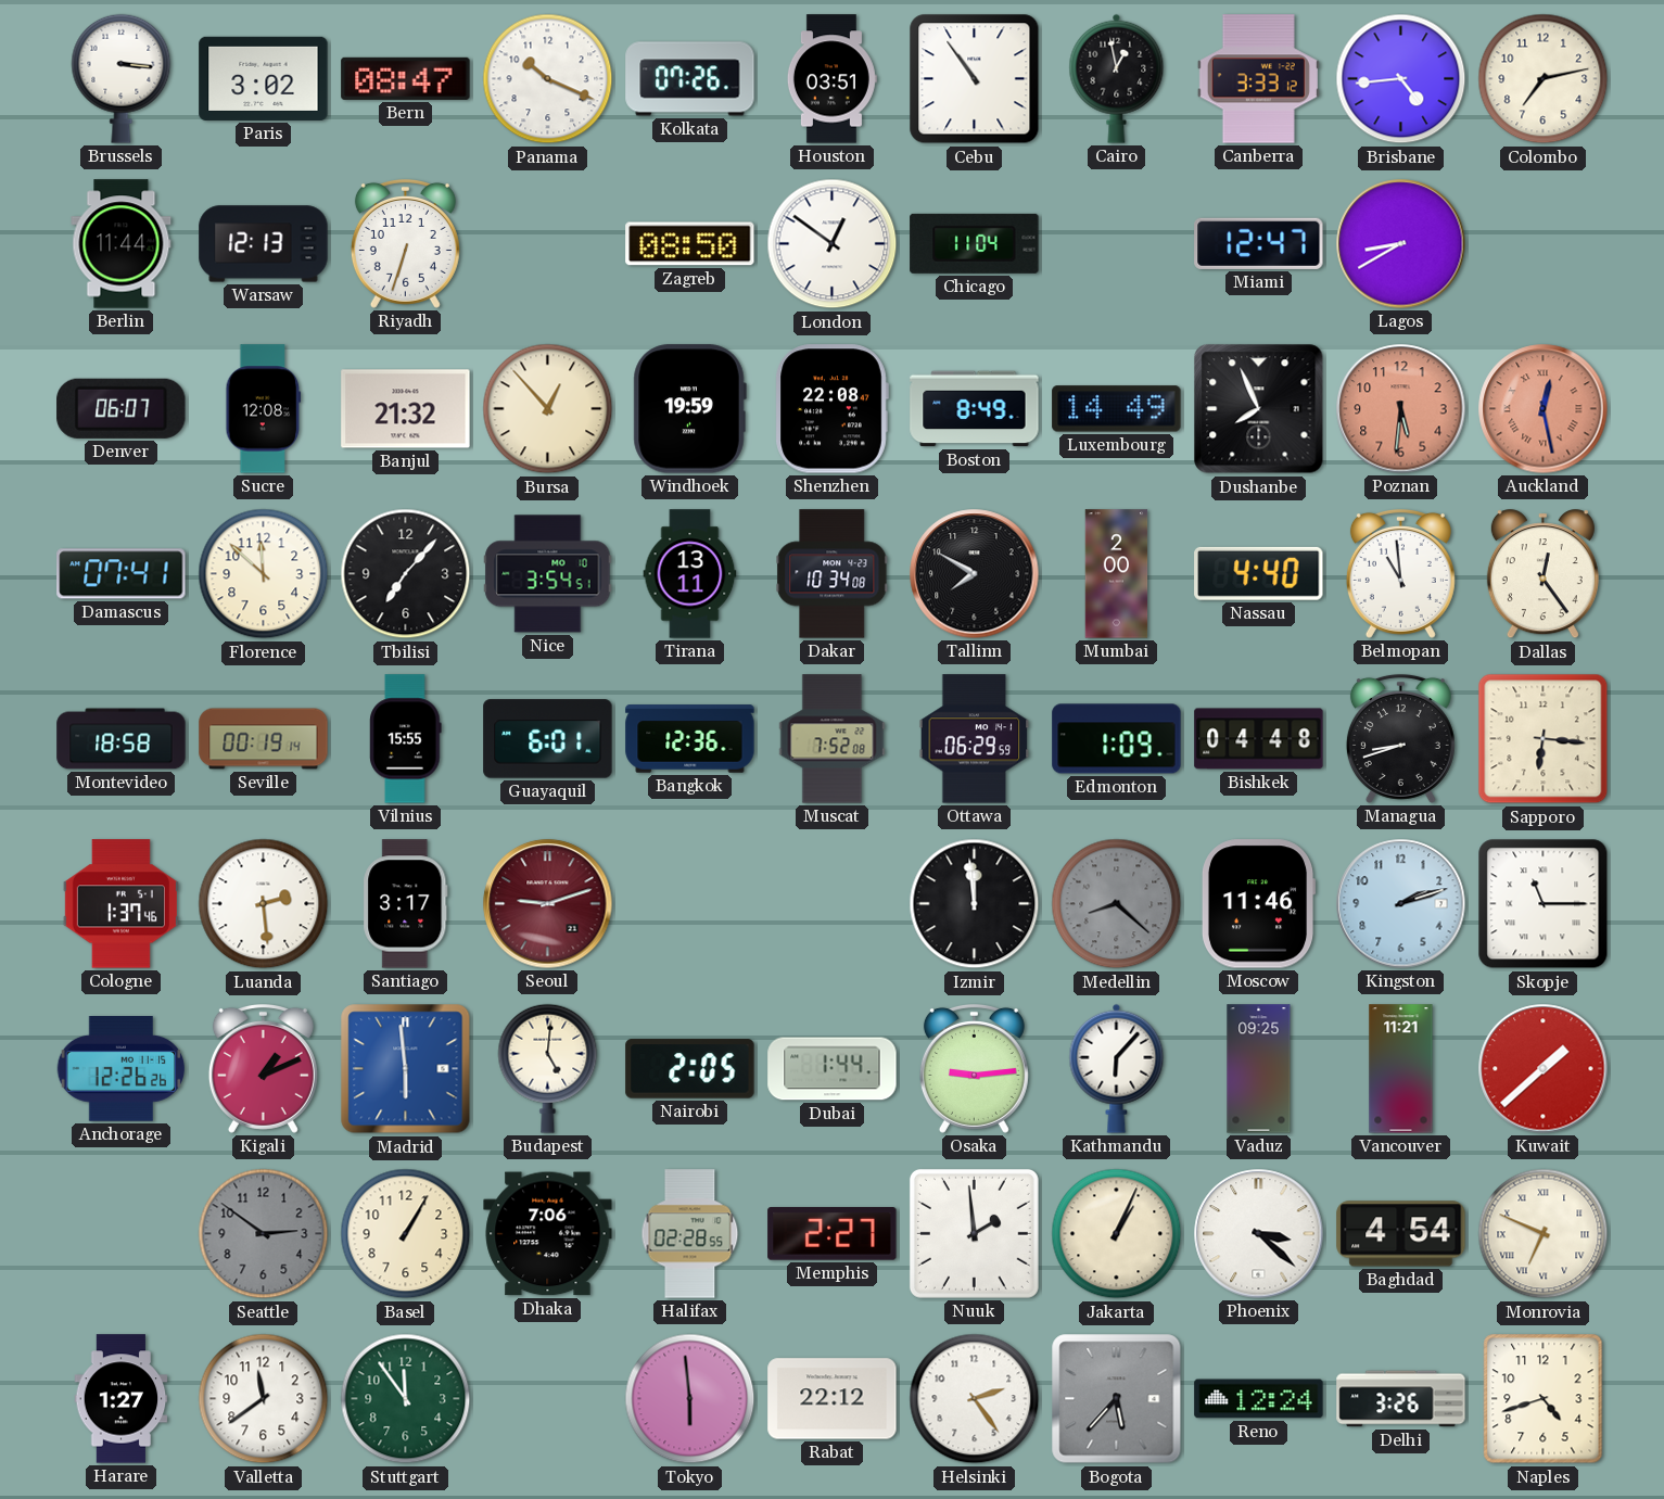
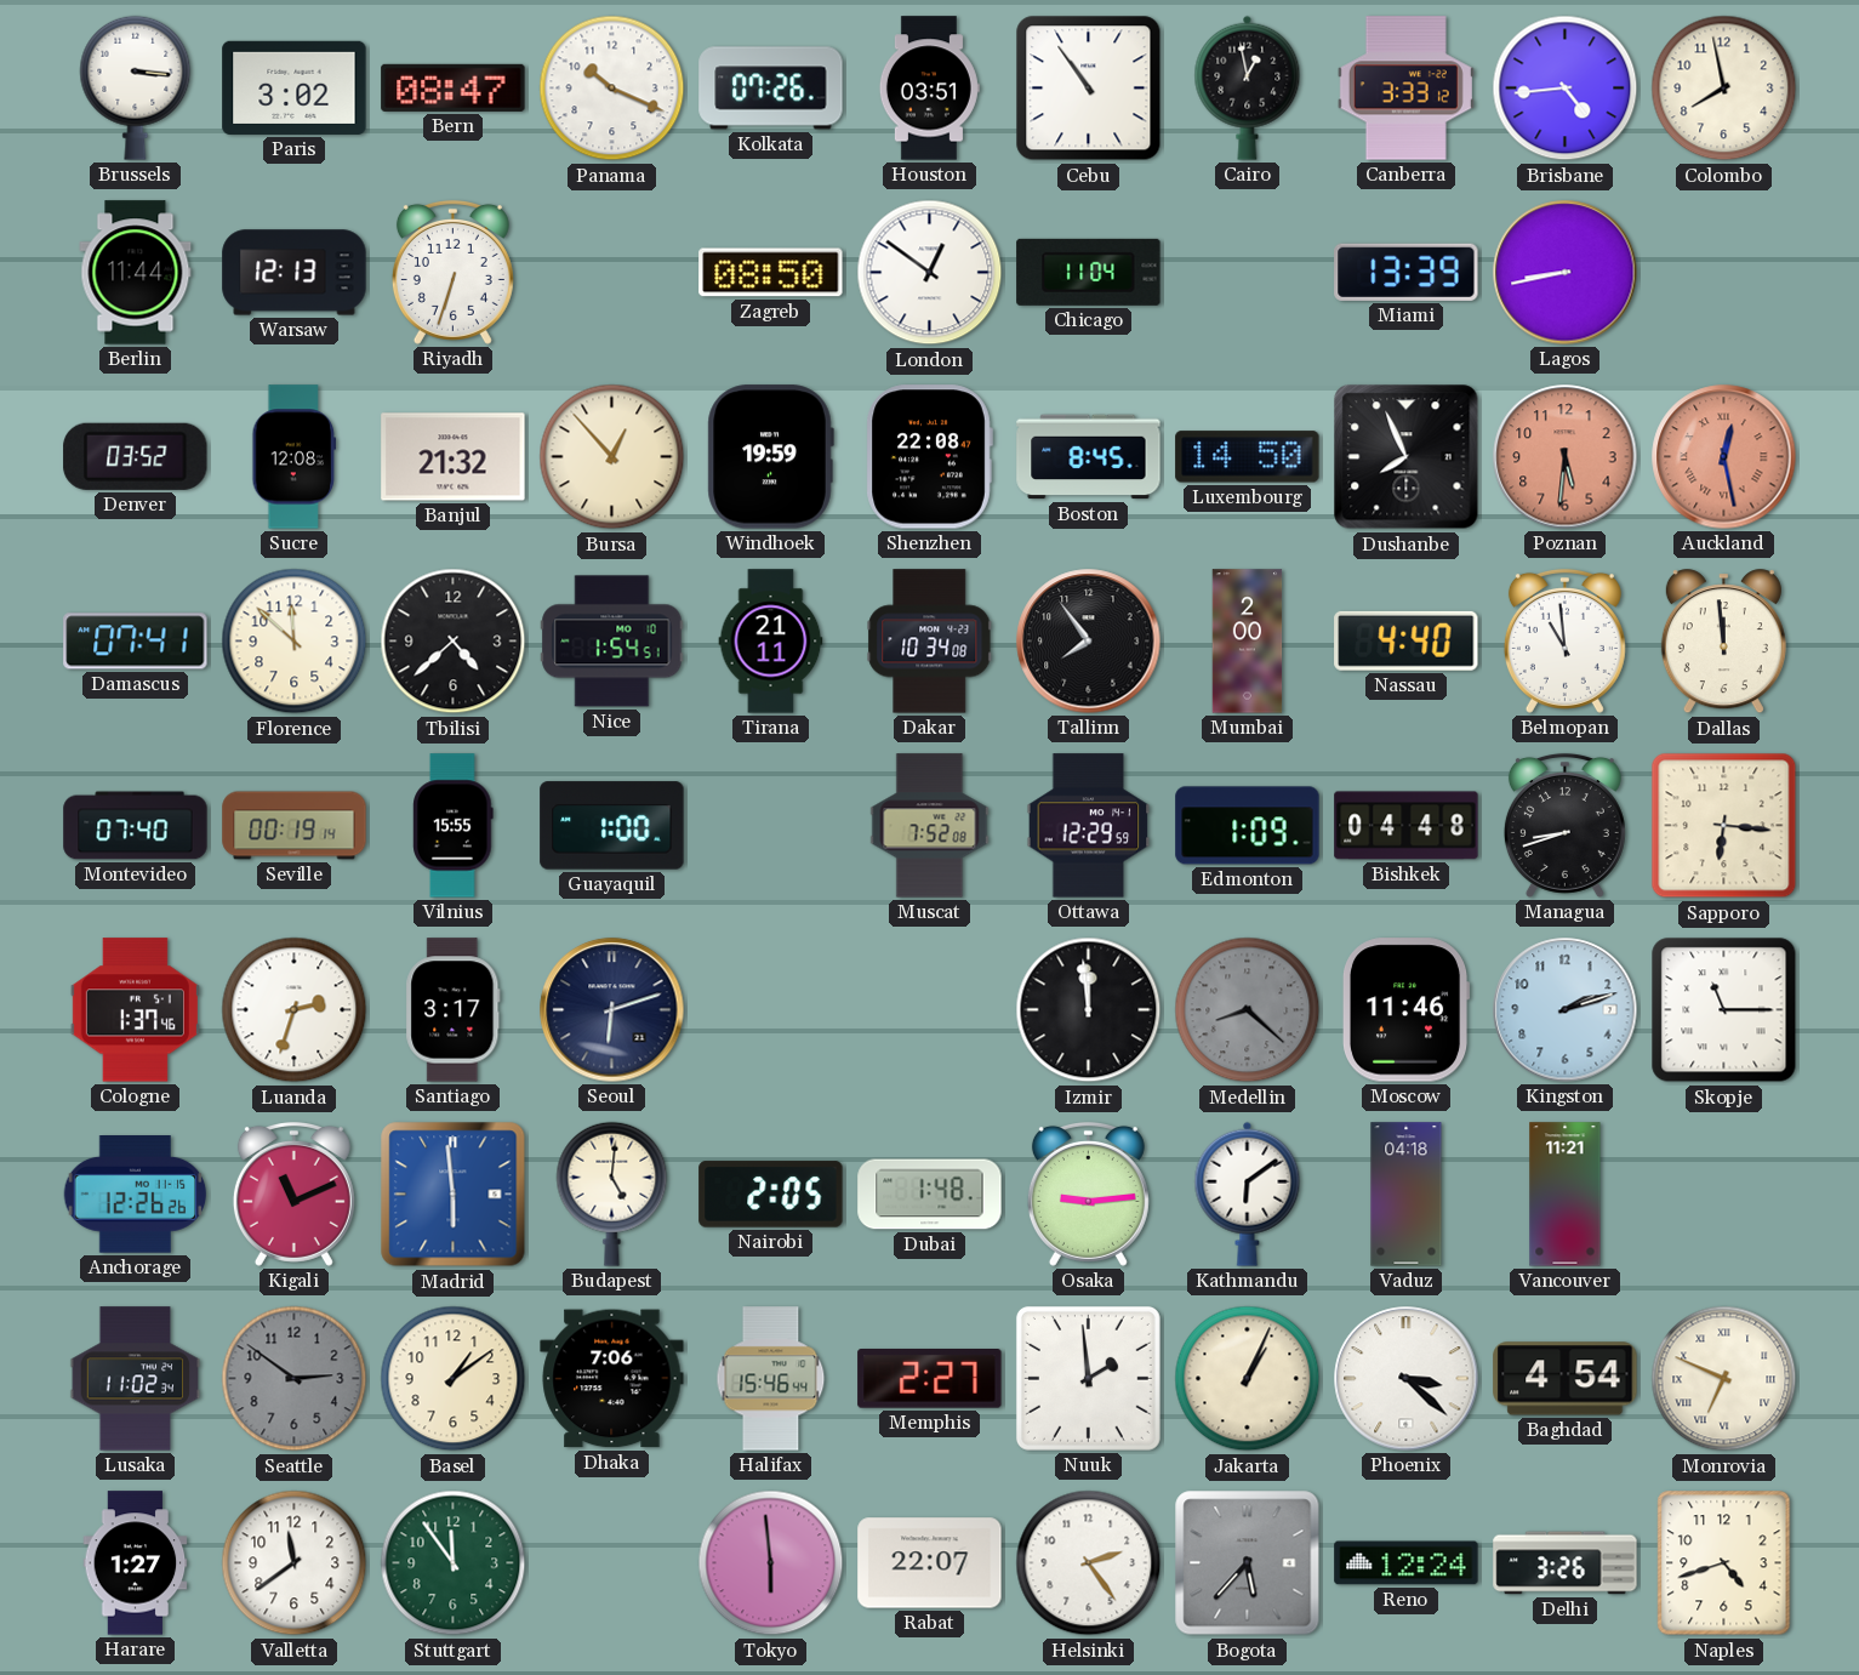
Colombo: 7:13 -> 7:58 (1724, 89)
Miami: 12:47 -> 13:39 (1407, 272)
Lagos: 8:40 -> 8:43 (1566, 273)
Denver: 06:07 -> 03:52 (136, 456)
Boston: 8:49 -> 8:45 (1089, 457)
Luxembourg: 14:49 -> 14:50 (1248, 457)
Tbilisi: 7:07 -> 4:38 (454, 642)
Nice: 3:54 -> 1:54 (612, 642)
Tirana: 13:11 -> 21:11 (771, 642)
Tallinn: 7:50 -> 7:54 (1089, 642)
Dallas: 12:24 -> 11:59 (1723, 642)
Montevideo: 18:58 -> 07:40 (136, 826)
Guayaquil: 6:01 -> 1:00 (612, 826)
Bangkok: 12:36 -> none (690, 739)
Ottawa: 06:29 -> 12:29 (1089, 826)
Luanda: 2:29 -> 2:33 (295, 1010)
Seoul: 9:12 -> 6:12 (612, 1010)
Seoul dial: burgundy -> navy (612, 1010)
Kigali: 1:11 -> 11:11 (293, 1193)
Dubai: 1:44 -> 1:48 (930, 1195)
Kathmandu: 6:07 -> 6:09 (1248, 1193)
Vaduz: 09:25 -> 04:18 (1407, 1195)
Kuwait: 1:38 -> none (1544, 1069)
Lusaka: none -> 11:02 (136, 1379)
Basel: 1:05 -> 1:09 (454, 1379)
Halifax: 02:28 -> 15:46 (771, 1379)
Rabat: 22:12 -> 22:07 (930, 1563)
